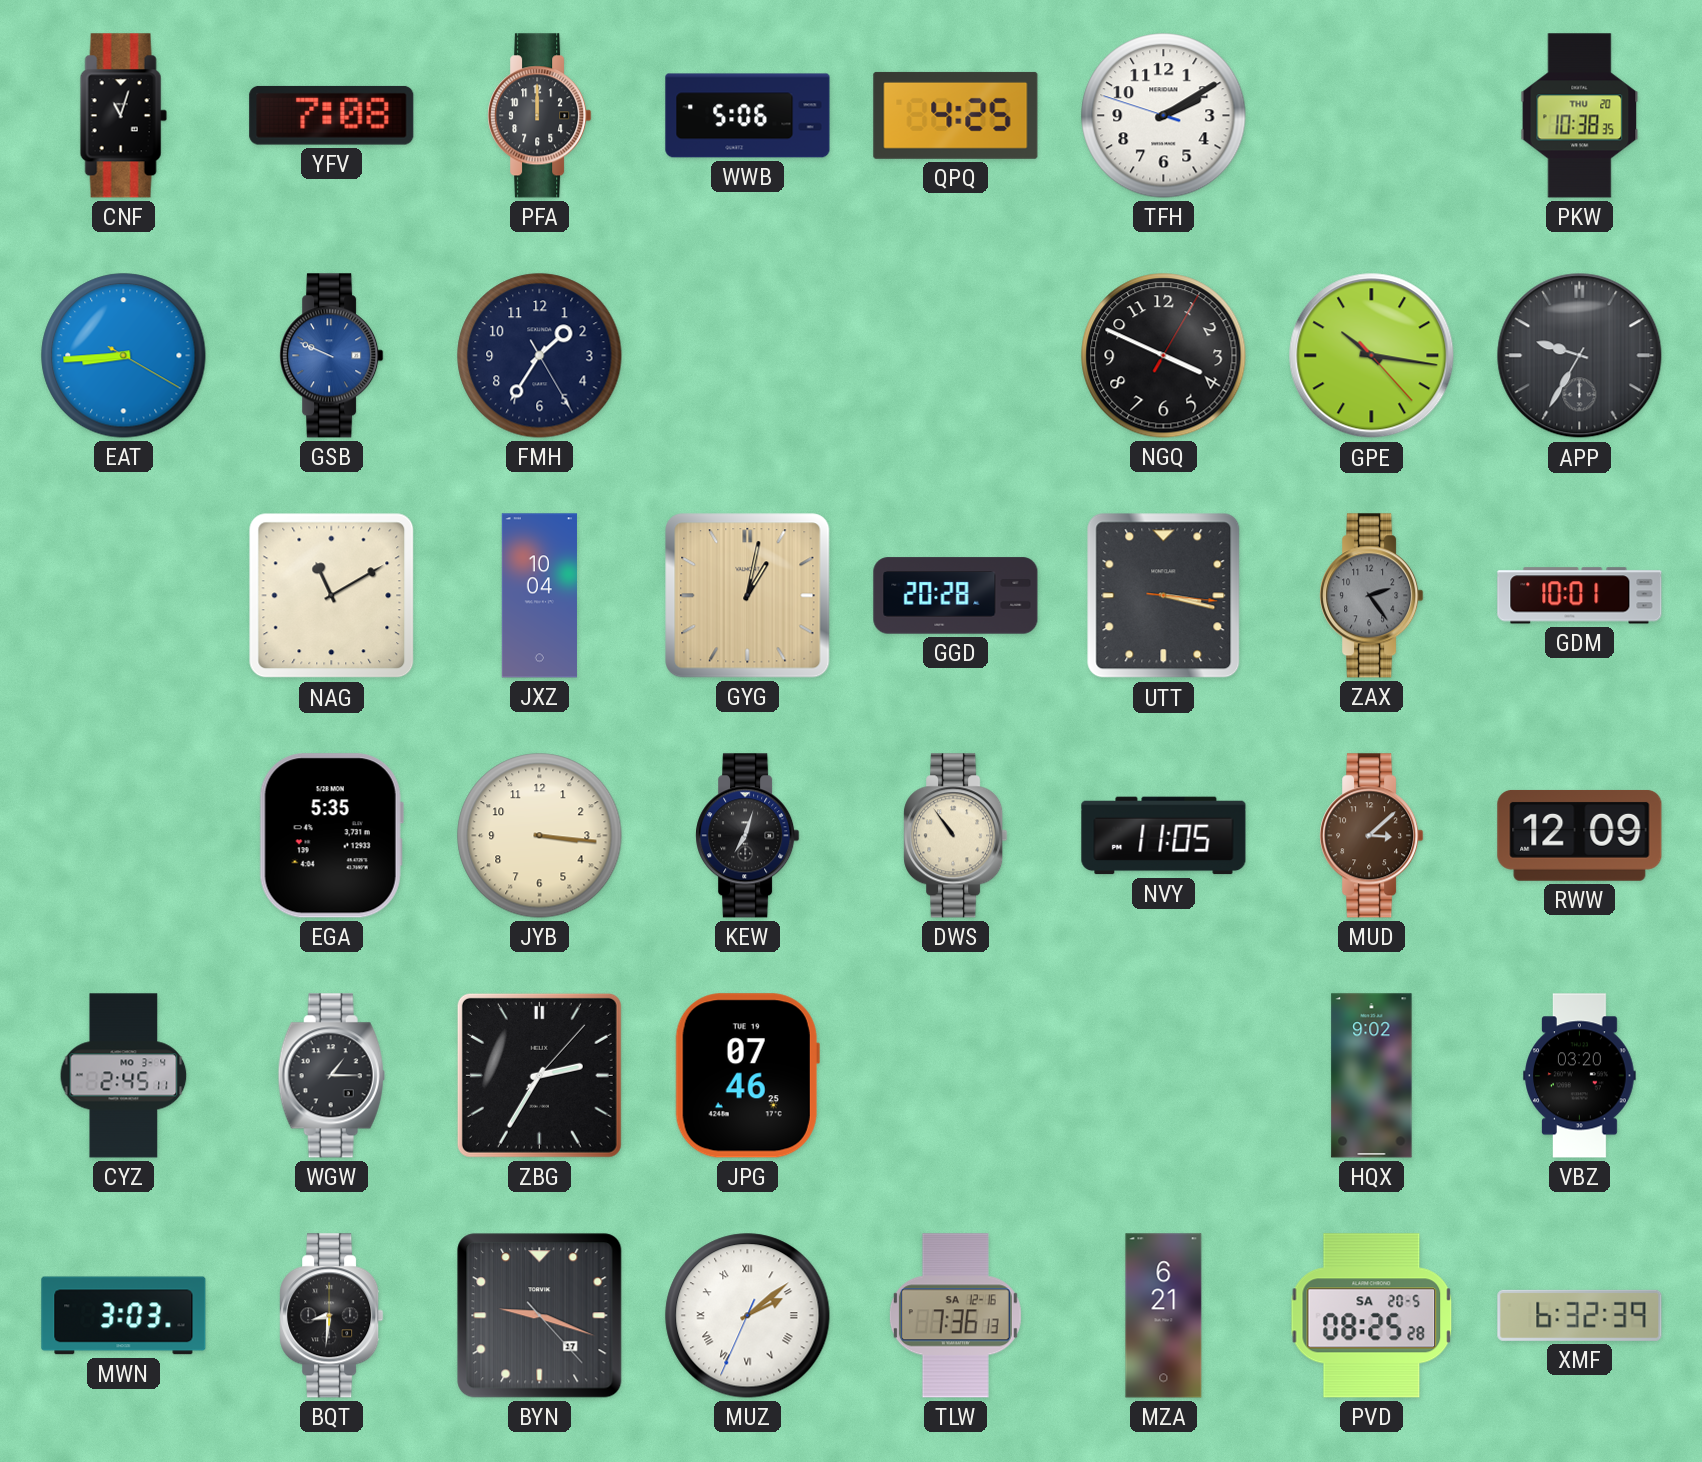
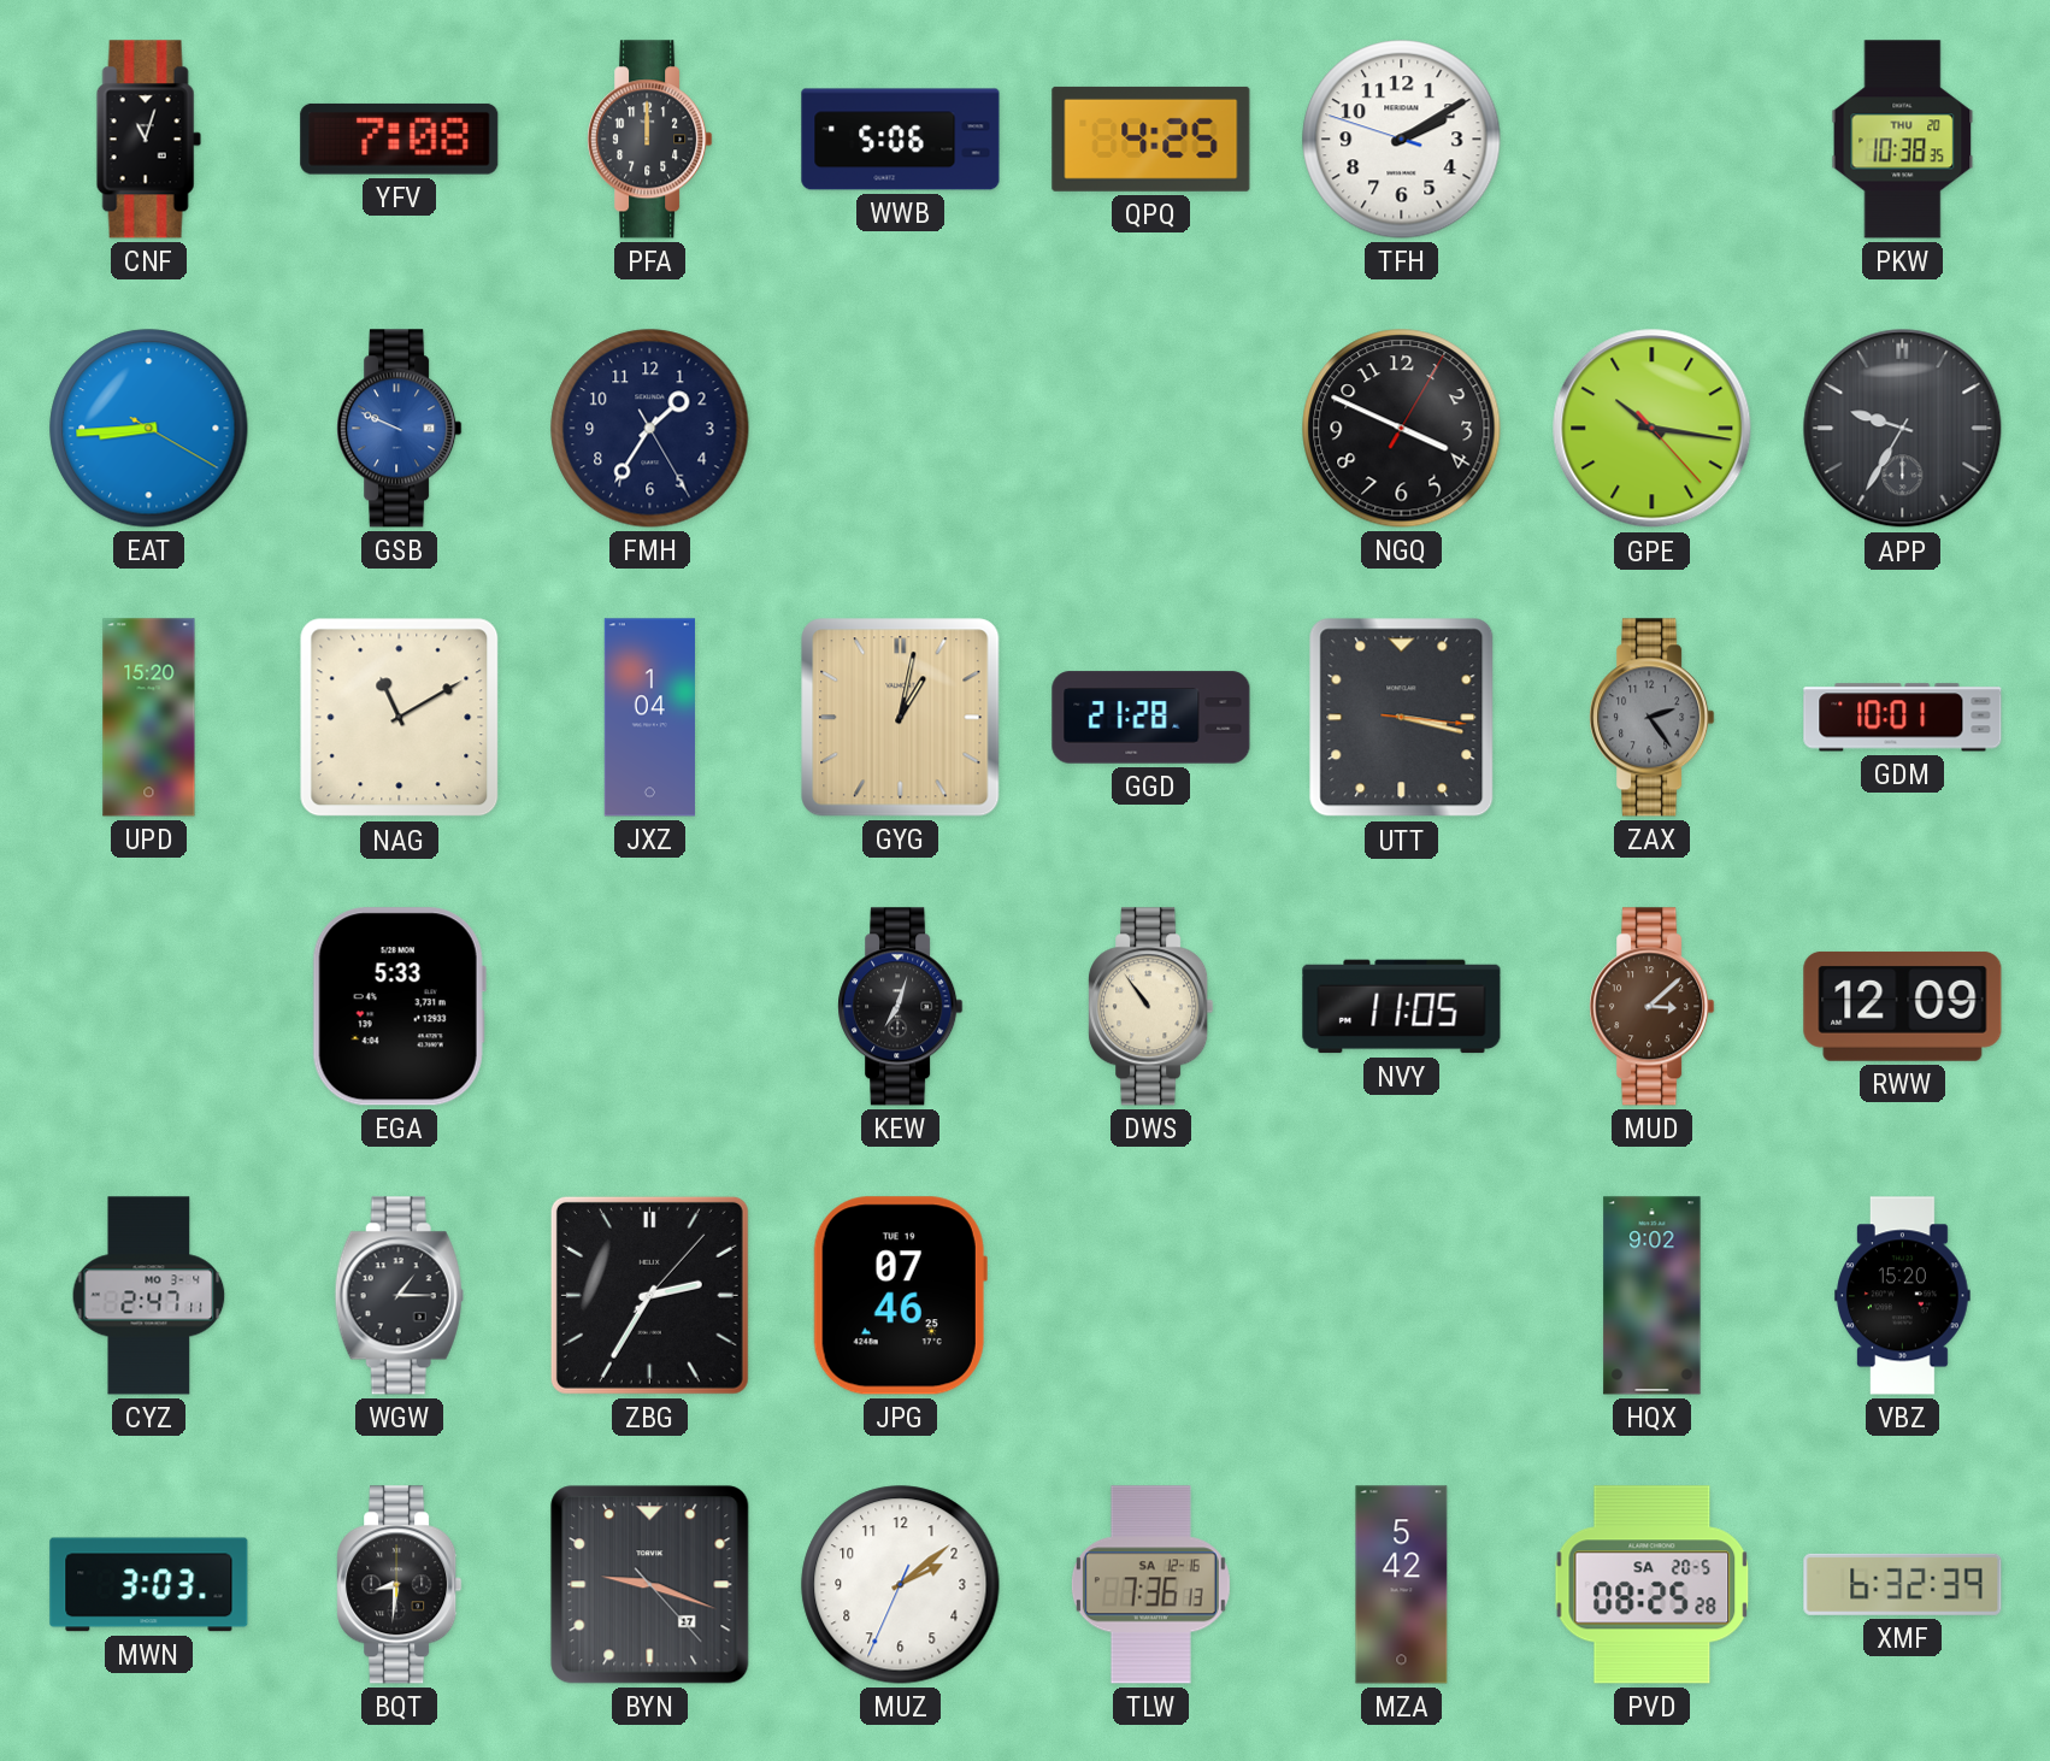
UPD: none -> 15:20 (149, 718)
JXZ: 10:04 -> 1:04 (649, 718)
GGD: 20:28 -> 21:28 (1151, 718)
EGA: 5:35 -> 5:33 (399, 1007)
JYB: 3:16 -> none (540, 836)
CYZ: 2:45 -> 2:47 (149, 1296)
VBZ: 03:20 -> 15:20 (1903, 1296)
MUZ numerals: Roman -> Arabic (901, 1585)
MZA: 6:21 -> 5:42 (1402, 1585)
